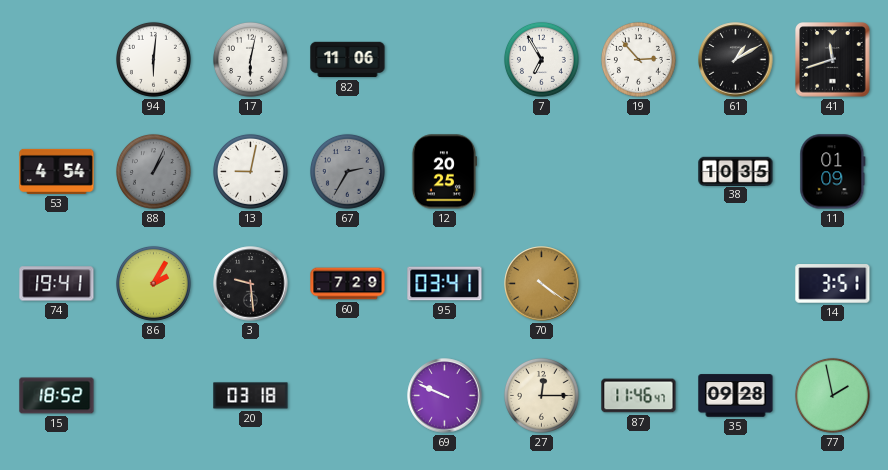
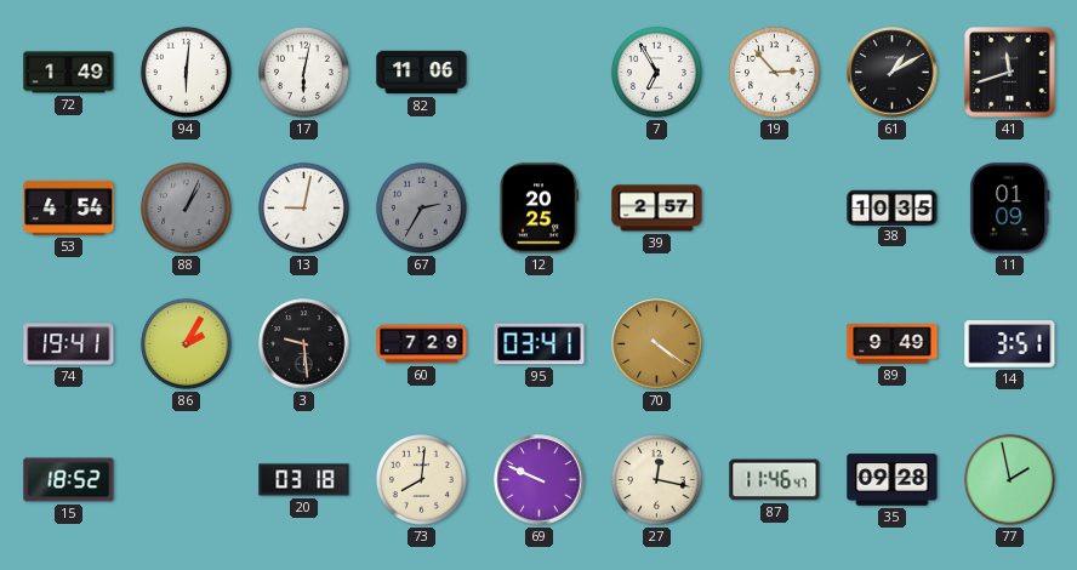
72: none -> 1:49 (69, 73)
39: none -> 2:57 (657, 209)
89: none -> 9:49 (893, 344)
73: none -> 8:01 (421, 479)
27: 12:15 -> 12:17 (656, 479)
